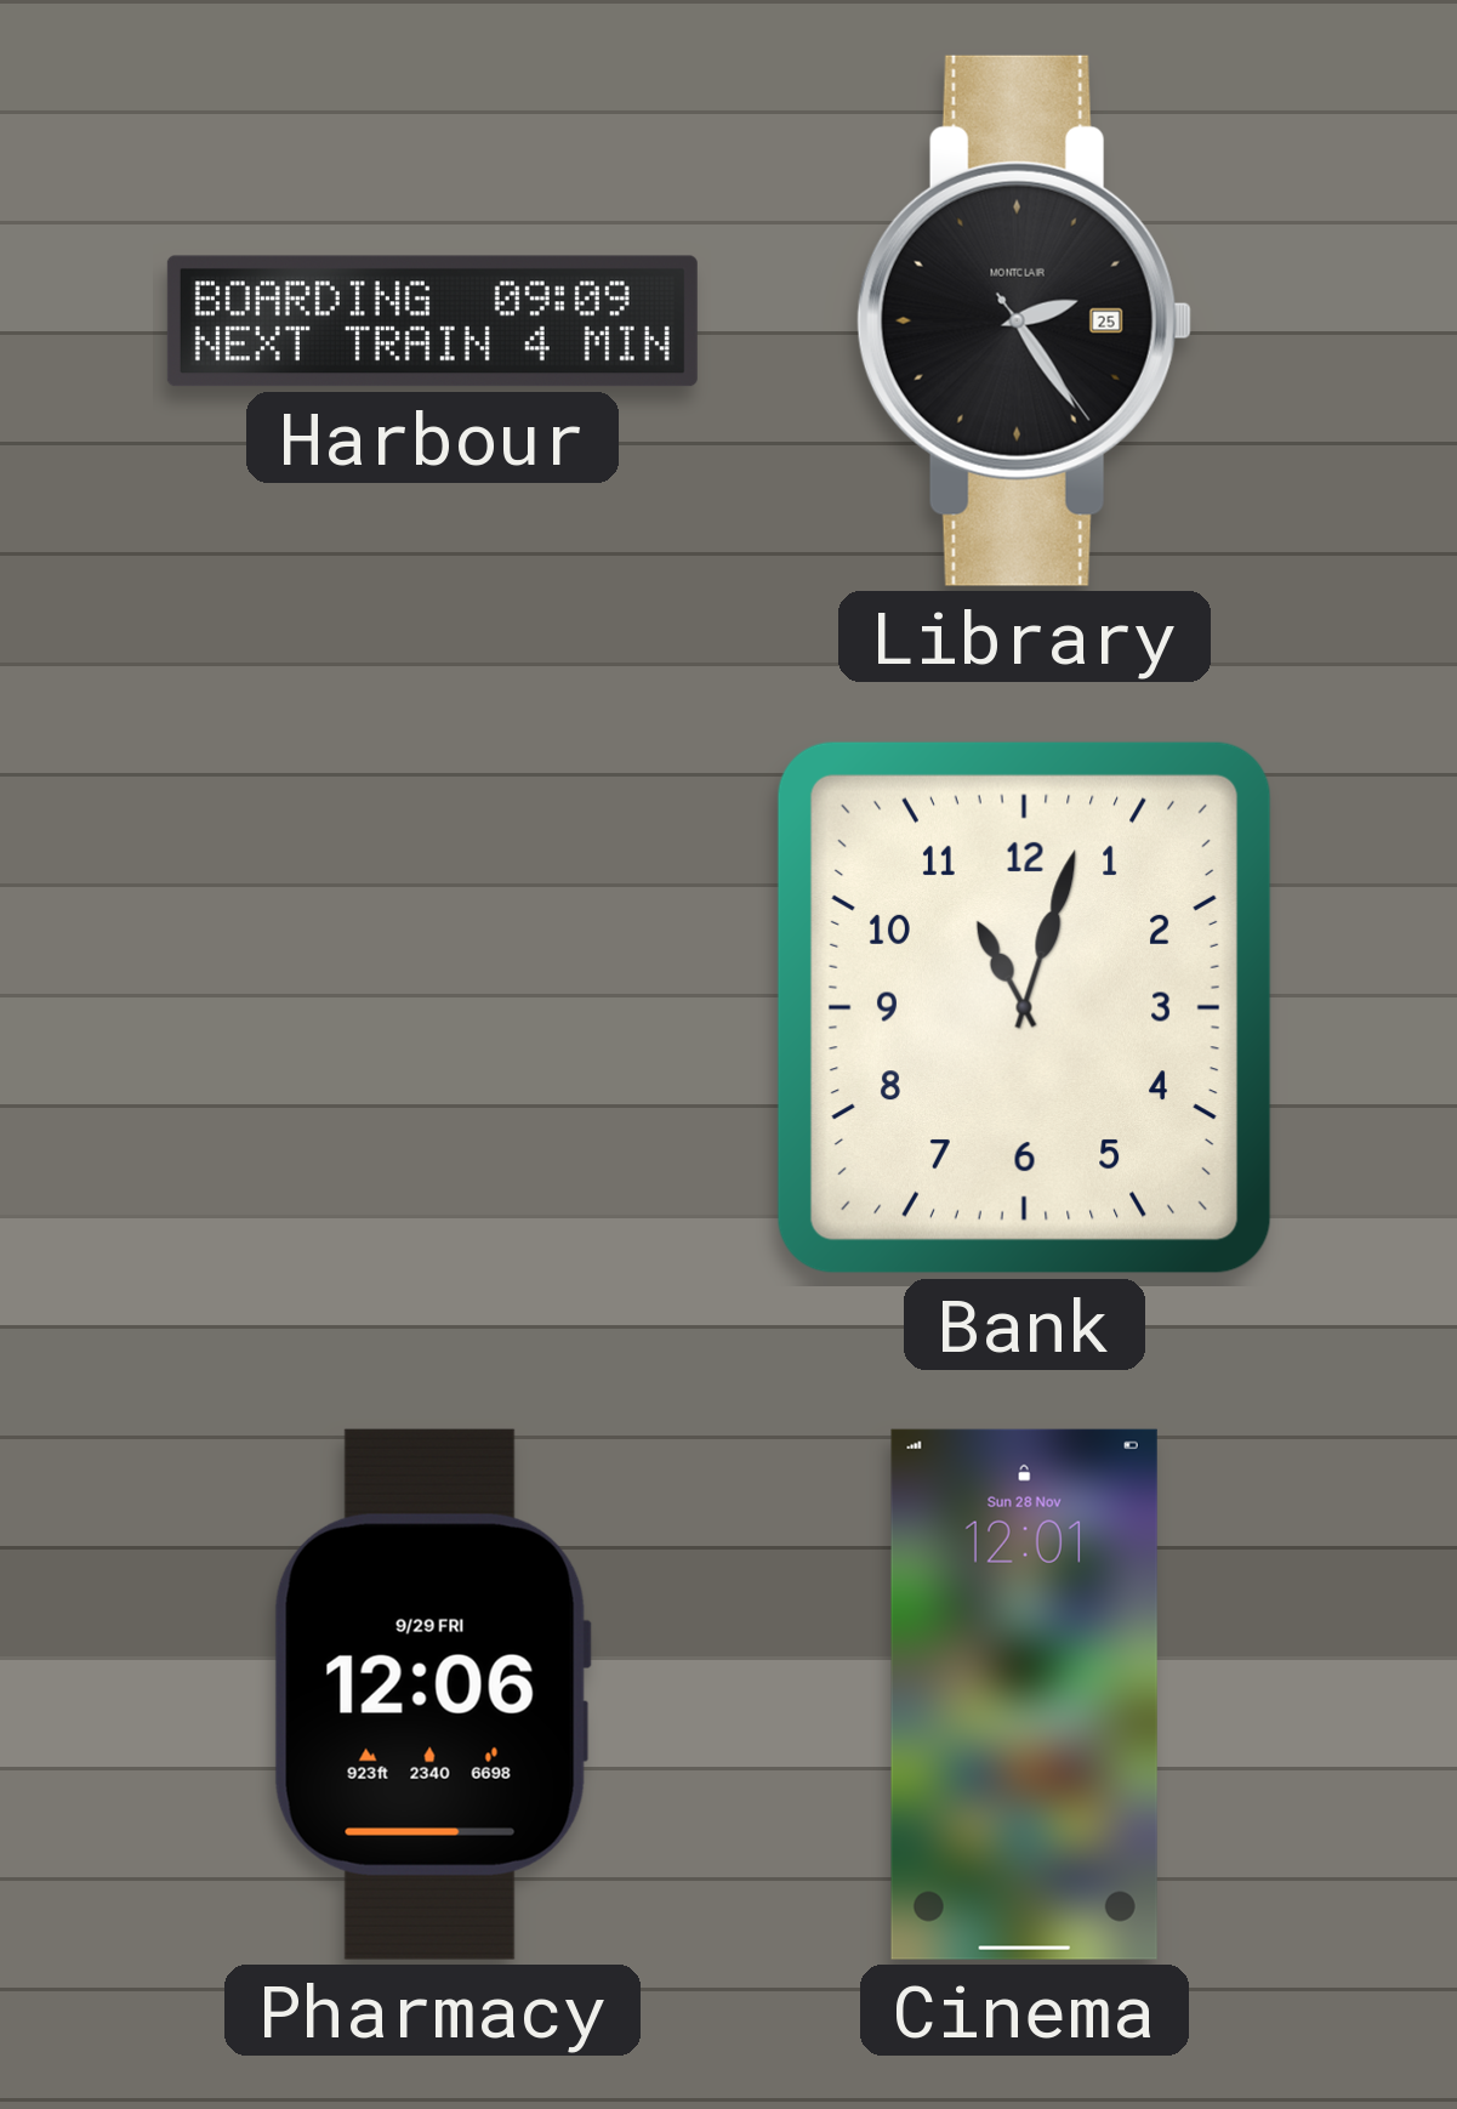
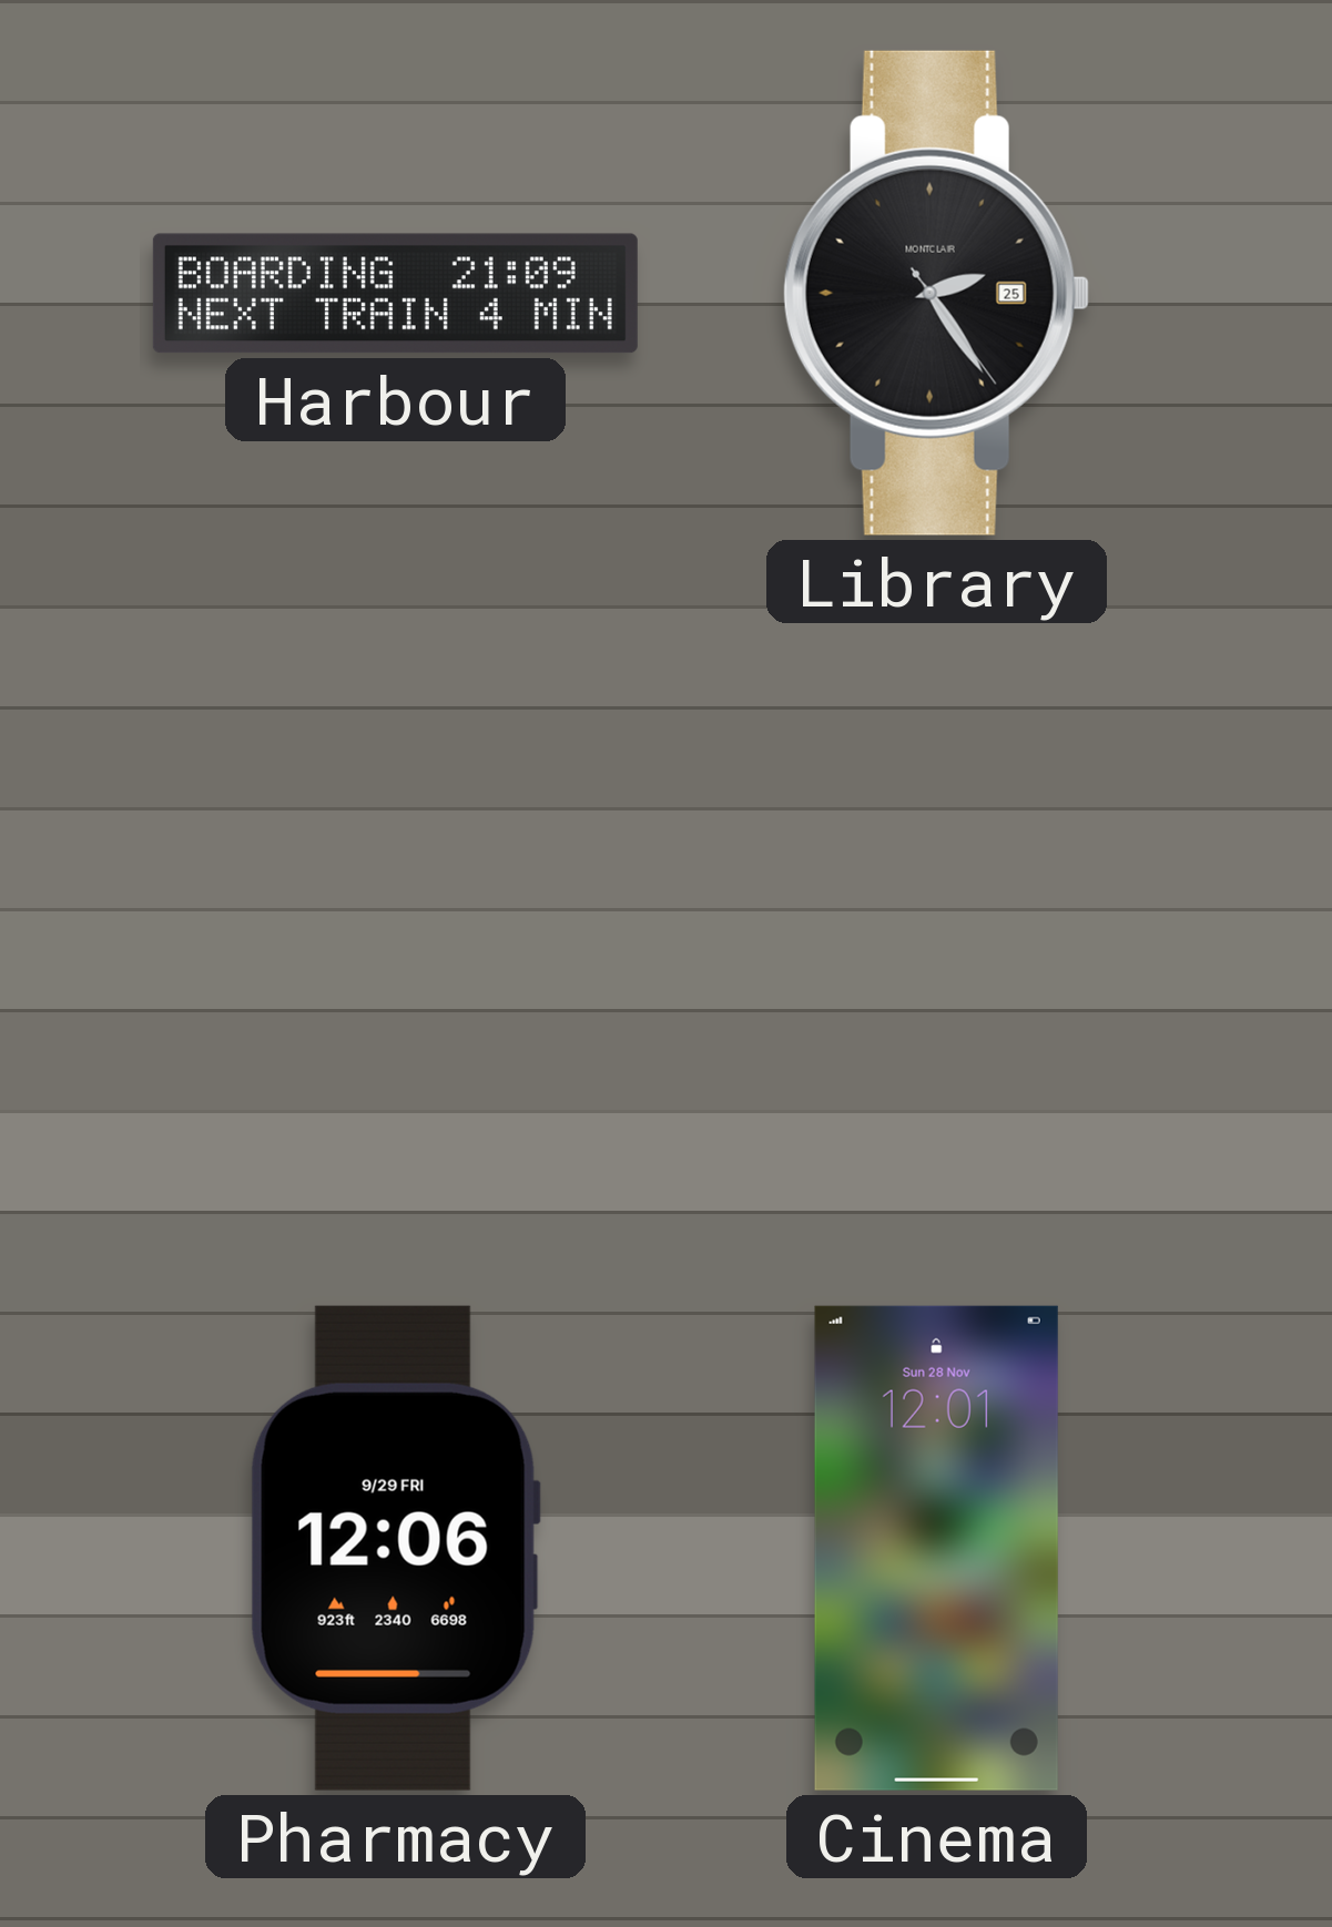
Harbour: 09:09 -> 21:09 (395, 294)
Bank: 11:03 -> none (1024, 1007)
